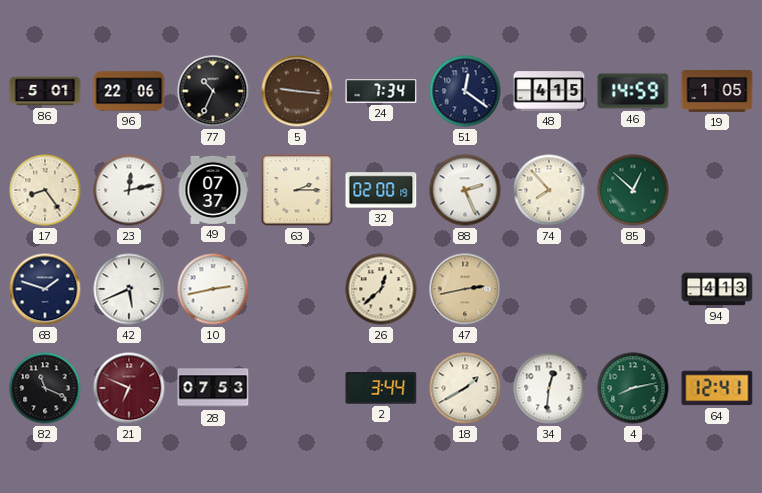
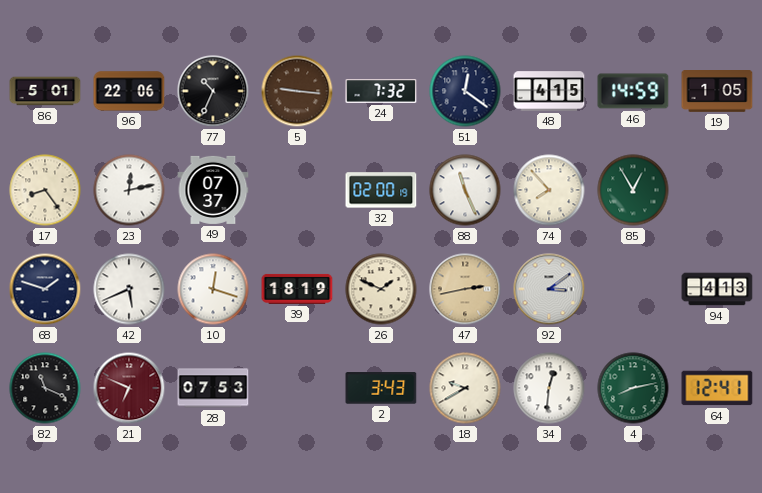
24: 7:34 -> 7:32 (381, 91)
63: 2:15 -> none (297, 190)
88: 2:26 -> 11:26 (465, 190)
85: 12:52 -> 12:55 (633, 190)
10: 2:43 -> 12:18 (213, 289)
39: none -> 18:19 (297, 289)
26: 12:38 -> 1:49 (381, 289)
92: none -> 3:09 (549, 289)
2: 3:44 -> 3:43 (381, 388)
18: 1:40 -> 9:40 (465, 388)
